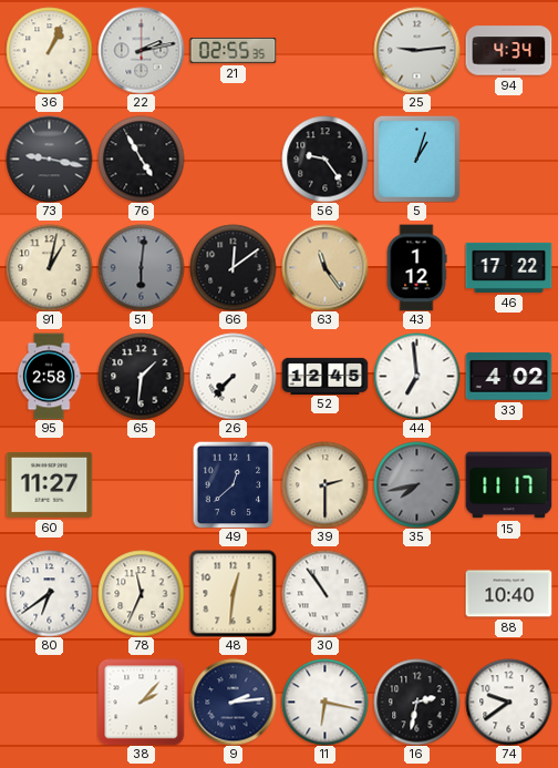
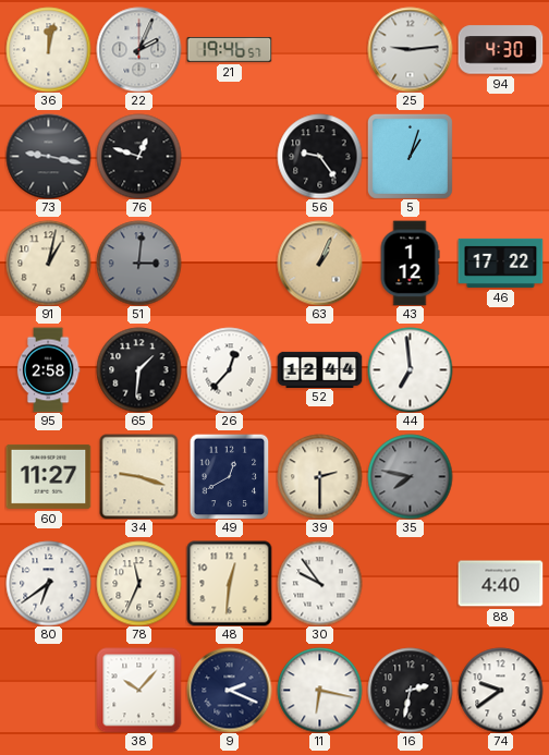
36: 1:04 -> 12:02 (48, 49)
22: 2:13 -> 2:04 (138, 49)
21: 02:55 -> 19:46 (229, 50)
94: 4:34 -> 4:30 (500, 50)
76: 4:55 -> 12:48 (138, 156)
51: 6:01 -> 3:01 (138, 263)
66: 12:09 -> none (232, 267)
63: 11:24 -> 1:04 (319, 263)
26: 7:37 -> 12:37 (229, 369)
52: 12:45 -> 12:44 (319, 369)
33: 4:02 -> none (508, 376)
34: none -> 9:18 (139, 476)
49: 12:38 -> 12:40 (230, 476)
35: 7:43 -> 7:47 (410, 476)
15: 11:17 -> none (508, 485)
30: 10:54 -> 9:54 (319, 583)
88: 10:40 -> 4:40 (500, 584)
38: 2:07 -> 10:07 (138, 690)
9: 2:14 -> 2:19 (229, 690)
